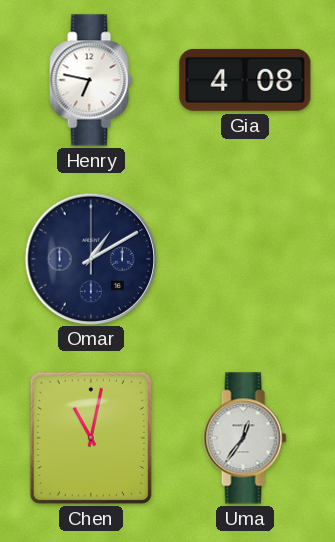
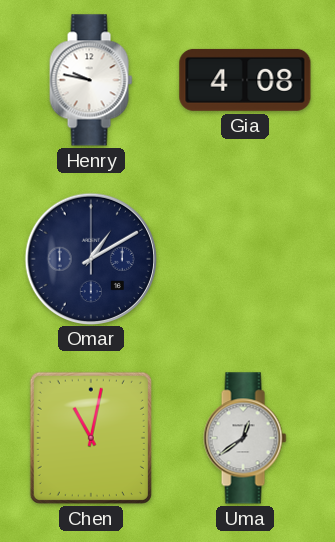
Henry: 6:47 -> 9:47 (91, 80)
Uma: 12:36 -> 12:39 (245, 438)
